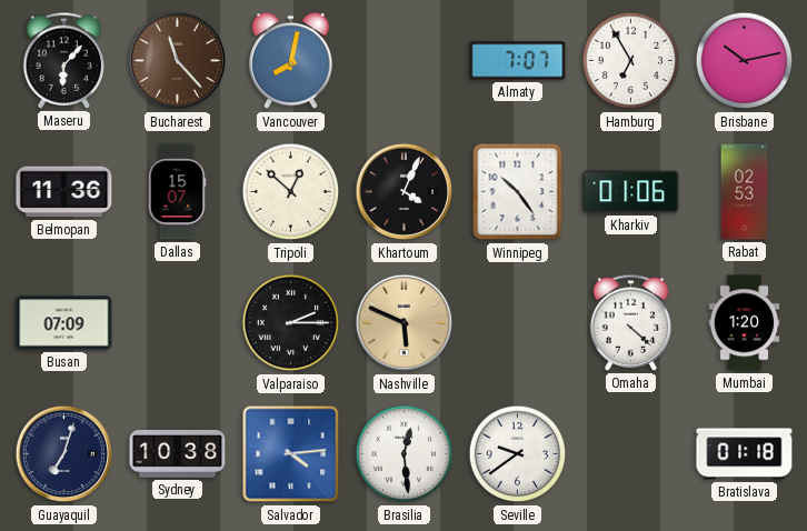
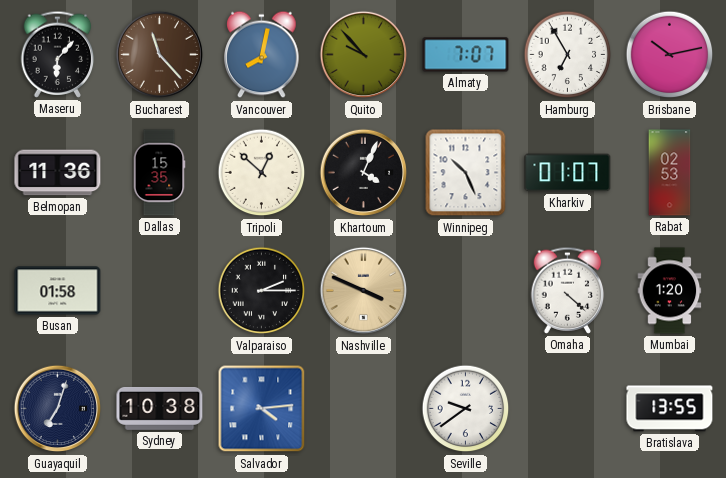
Quito: none -> 9:53 (364, 55)
Dallas: 15:07 -> 15:35 (159, 173)
Winnipeg: 10:24 -> 10:26 (466, 173)
Kharkiv: 01:06 -> 01:07 (568, 173)
Busan: 07:09 -> 01:58 (58, 291)
Nashville: 5:49 -> 3:49 (364, 291)
Brasilia: 12:29 -> none (405, 454)
Bratislava: 01:18 -> 13:55 (670, 409)
